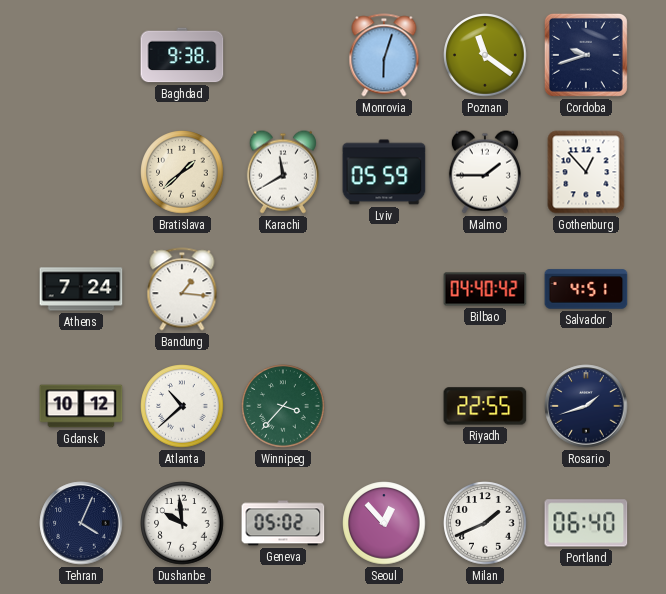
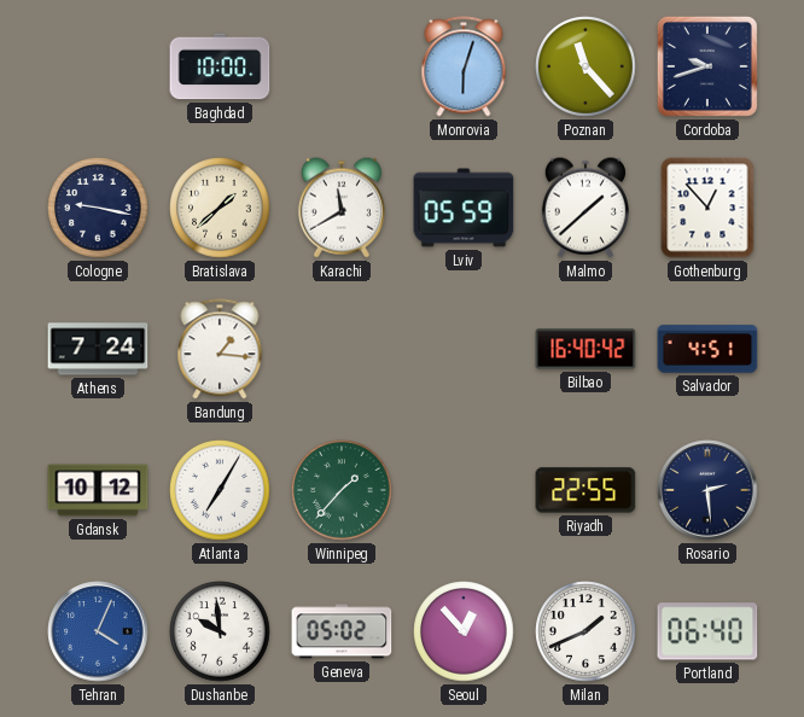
Baghdad: 9:38 -> 10:00 (220, 66)
Poznan: 11:21 -> 11:23 (585, 66)
Cologne: none -> 9:17 (98, 208)
Malmo: 1:45 -> 1:38 (585, 208)
Bilbao: 04:40 -> 16:40 (585, 349)
Atlanta: 10:38 -> 7:05 (220, 490)
Winnipeg: 3:37 -> 1:37 (342, 490)
Rosario: 1:42 -> 2:29 (707, 490)
Tehran dial: navy -> blue (98, 631)
